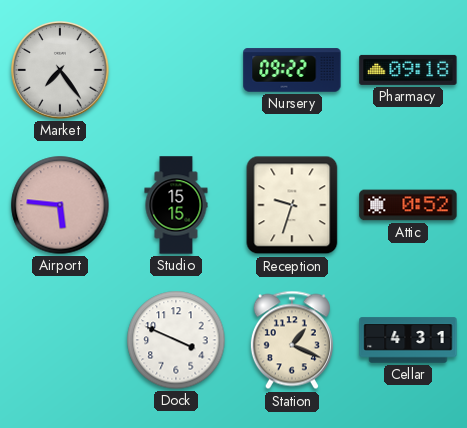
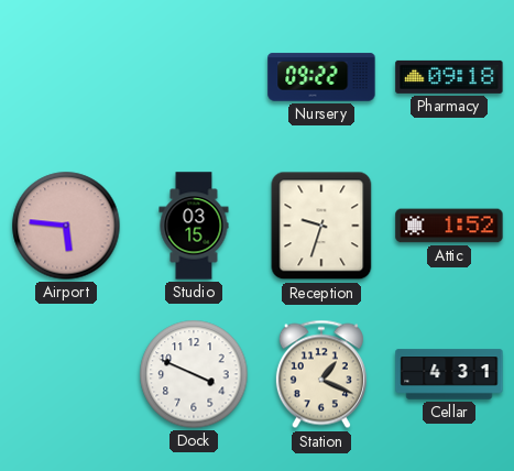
Market: 7:24 -> none (60, 70)
Studio: 15:15 -> 03:15 (194, 226)
Attic: 0:52 -> 1:52 (449, 226)
